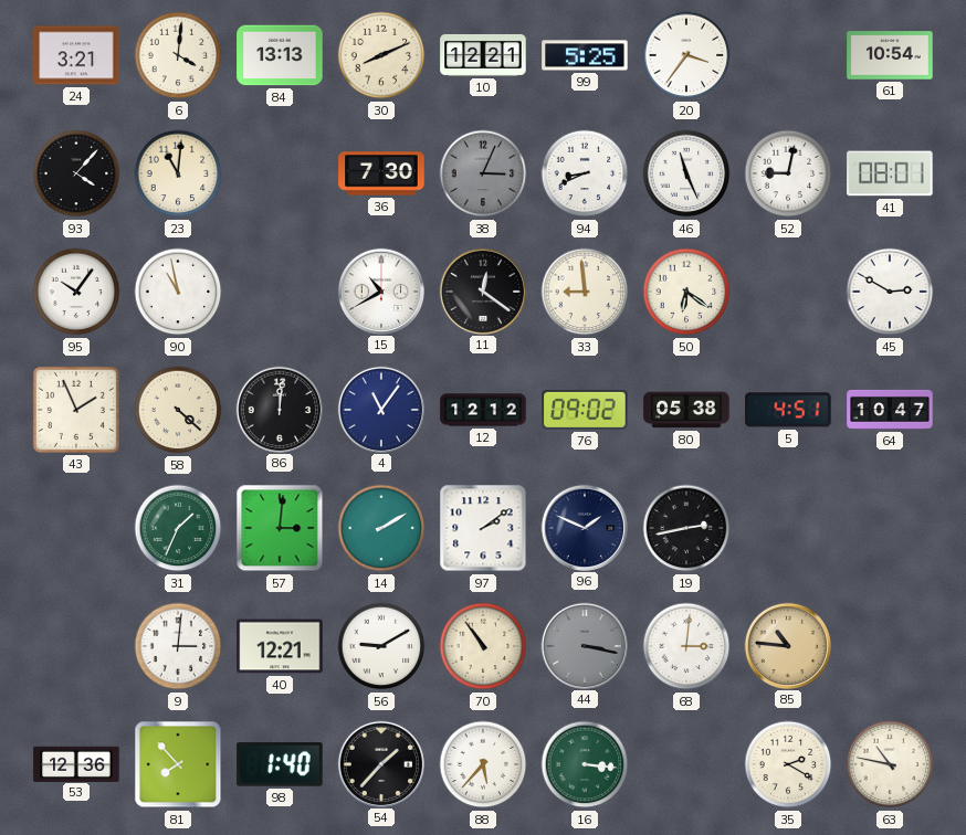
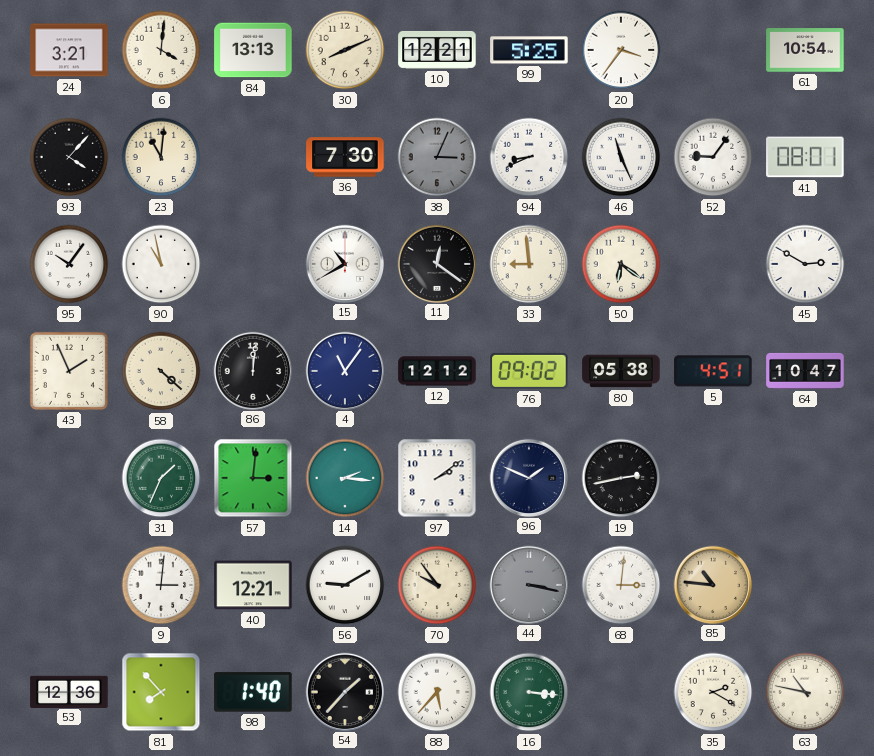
52: 9:02 -> 9:06 (713, 157)
14: 2:10 -> 2:16 (345, 478)
70: 10:54 -> 9:54 (437, 585)
